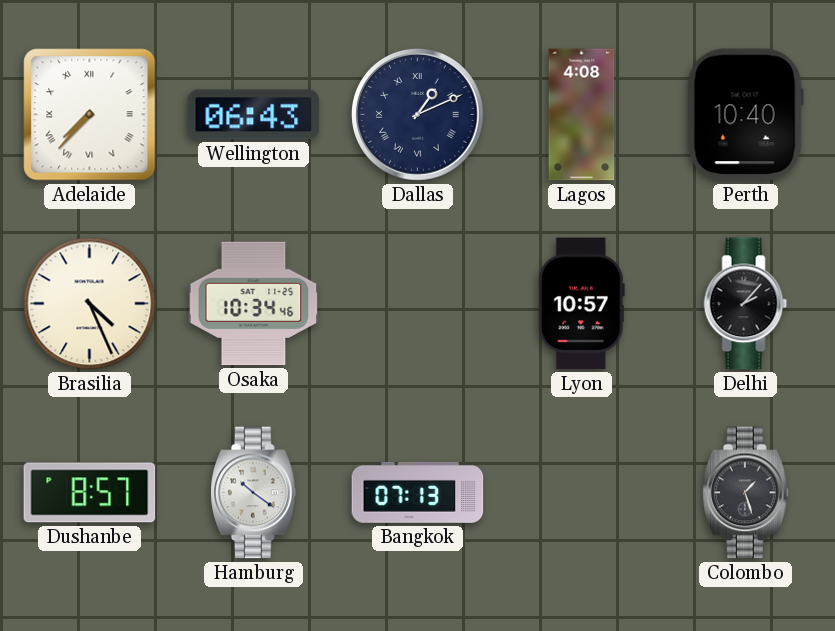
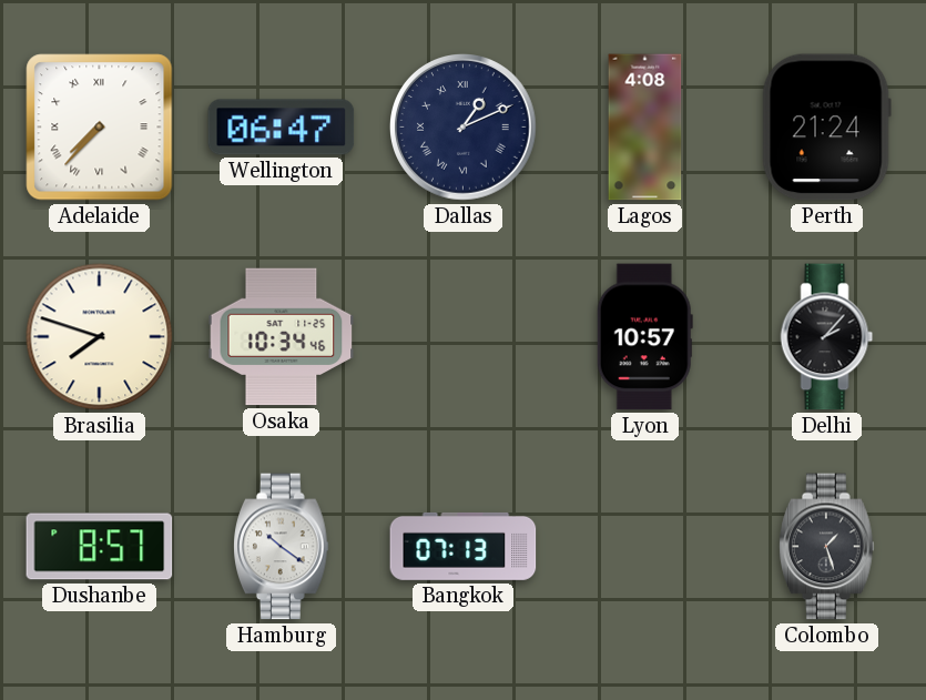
Wellington: 06:43 -> 06:47 (282, 128)
Perth: 10:40 -> 21:24 (826, 128)
Brasilia: 4:26 -> 7:48 (100, 337)
